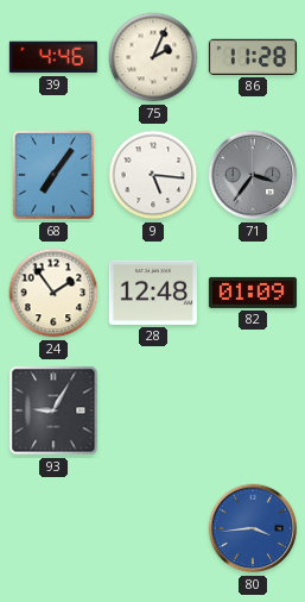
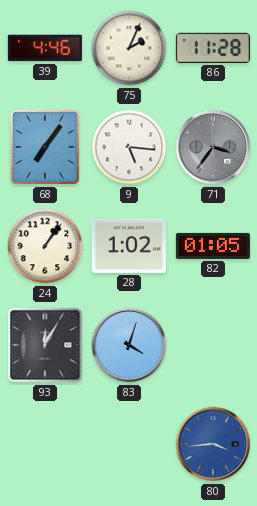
24: 1:54 -> 1:06 (45, 246)
28: 12:48 -> 1:02 (129, 246)
82: 01:09 -> 01:05 (213, 246)
93: 9:05 -> 12:05 (45, 345)
83: none -> 4:03 (129, 345)
